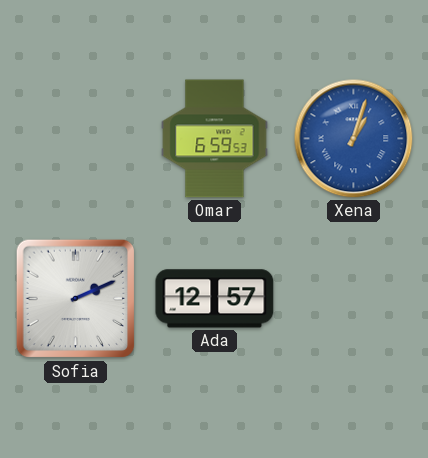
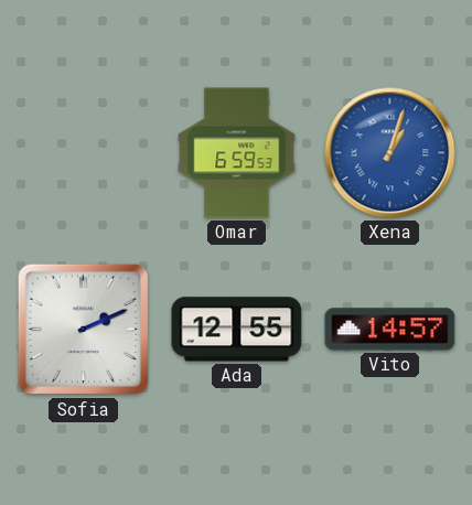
Ada: 12:57 -> 12:55 (237, 330)
Vito: none -> 14:57 (390, 330)
